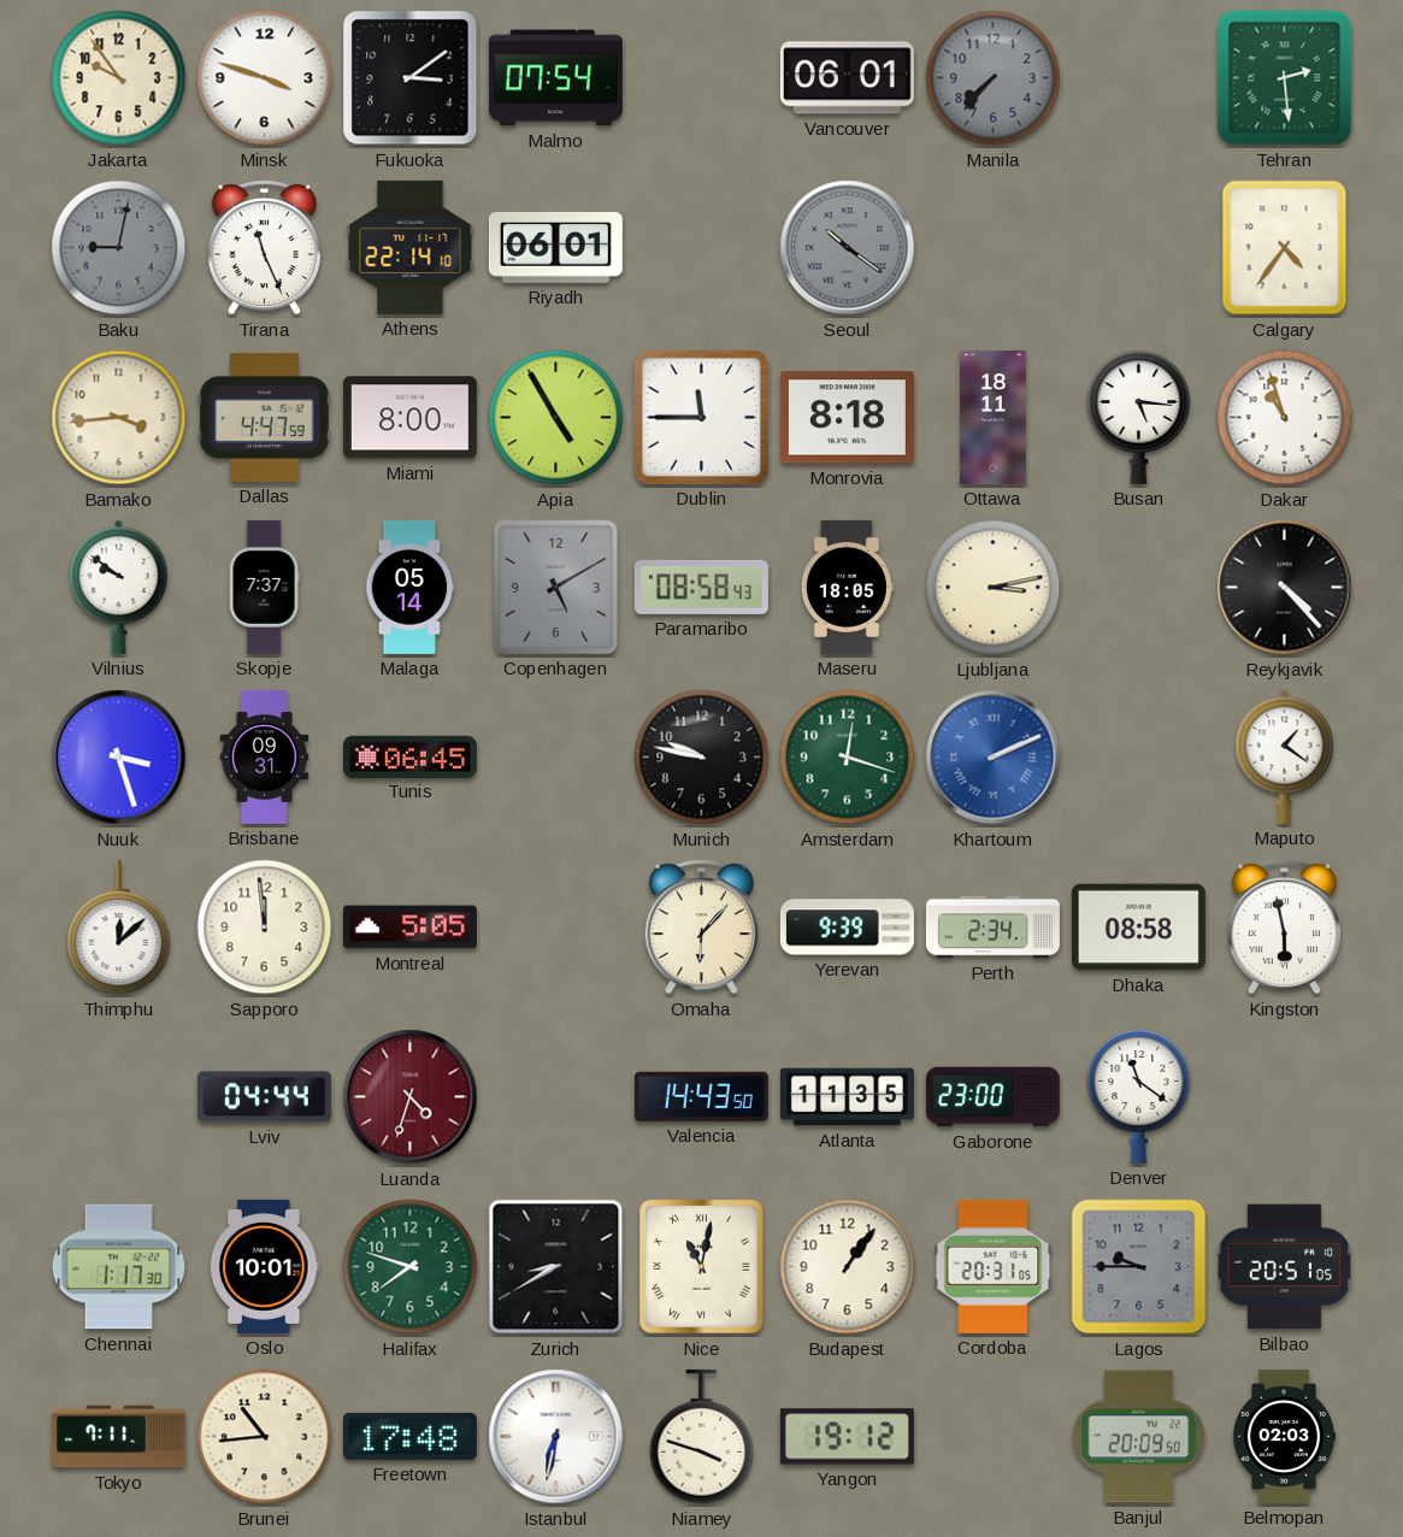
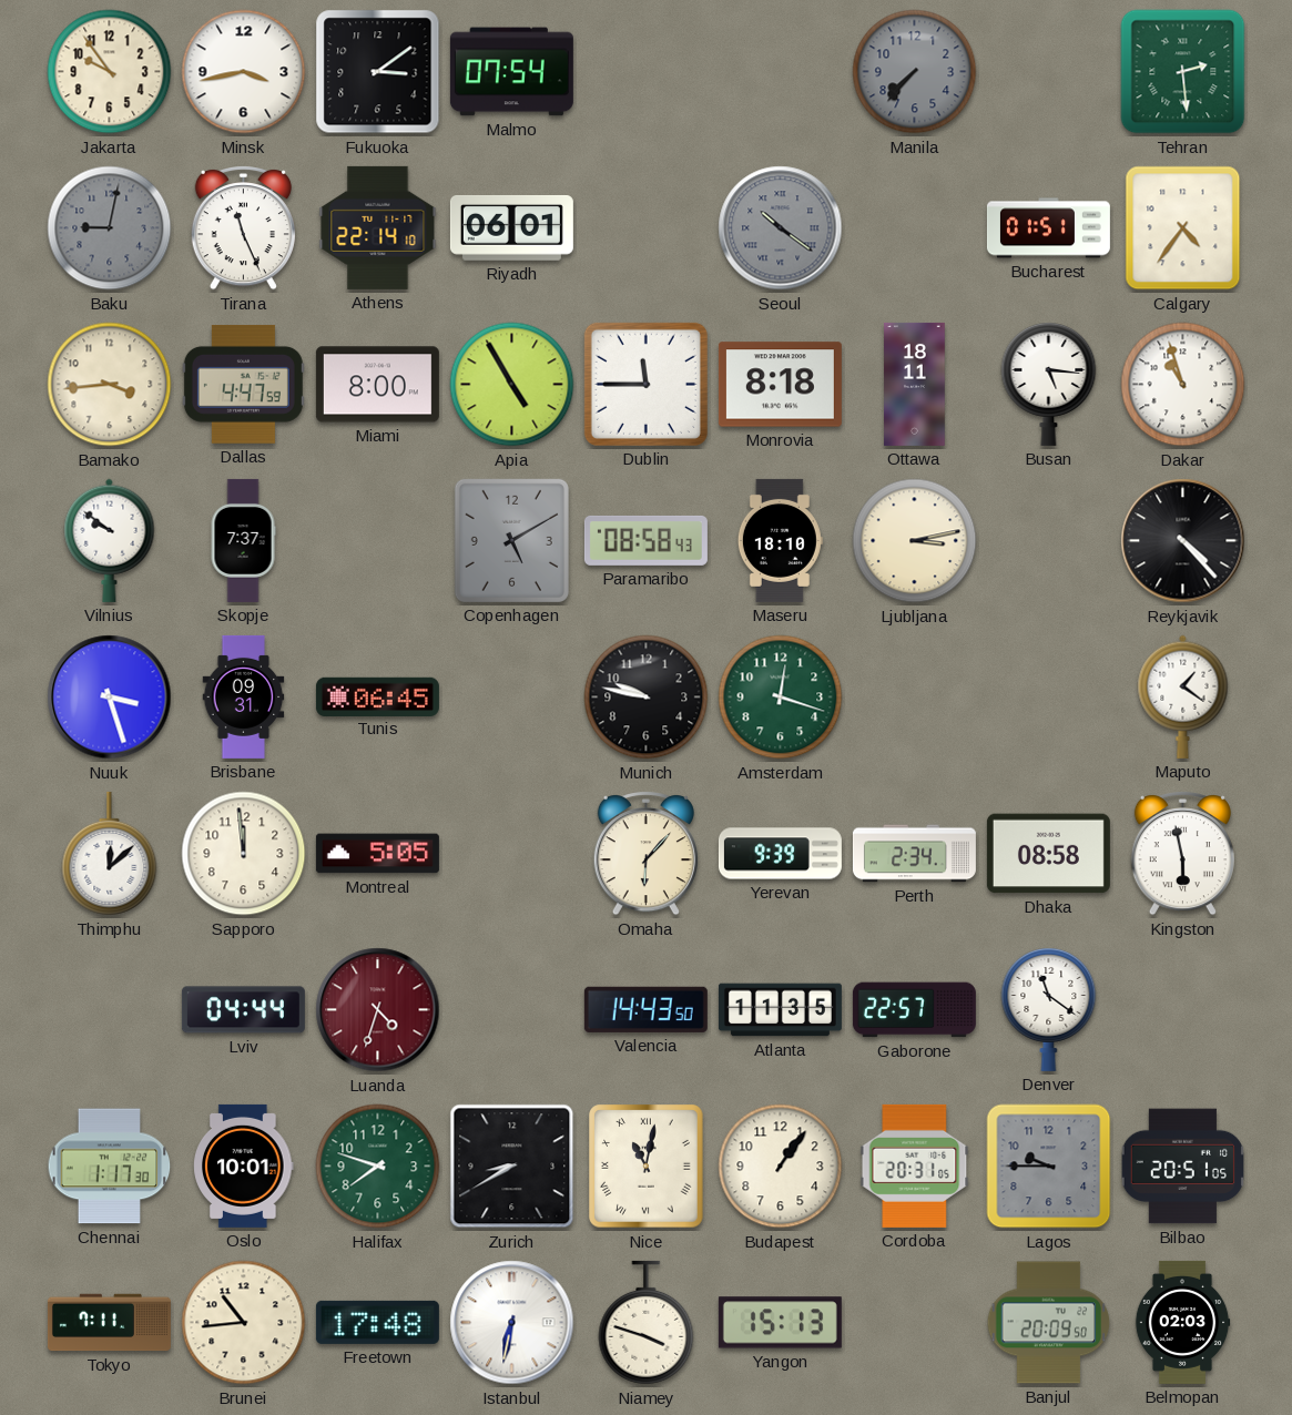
Minsk: 3:48 -> 3:43 (244, 72)
Vancouver: 06:01 -> none (847, 78)
Bucharest: none -> 01:51 (1048, 228)
Malaga: 05:14 -> none (409, 587)
Maseru: 18:05 -> 18:10 (780, 540)
Khartoum: 2:11 -> none (994, 758)
Gaborone: 23:00 -> 22:57 (914, 1010)
Yangon: 19:12 -> 15:13 (780, 1323)
